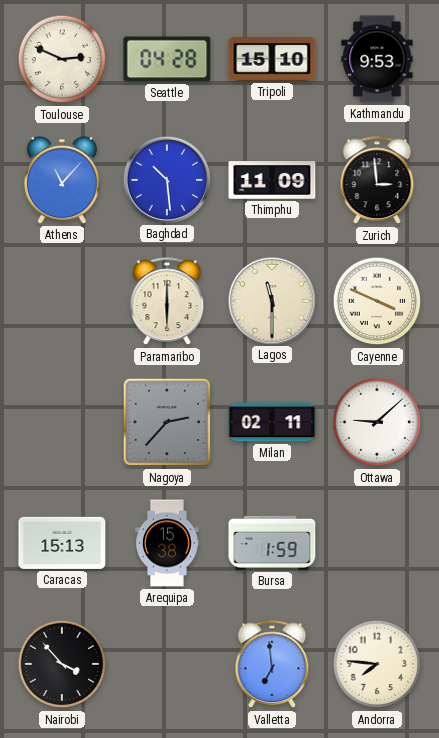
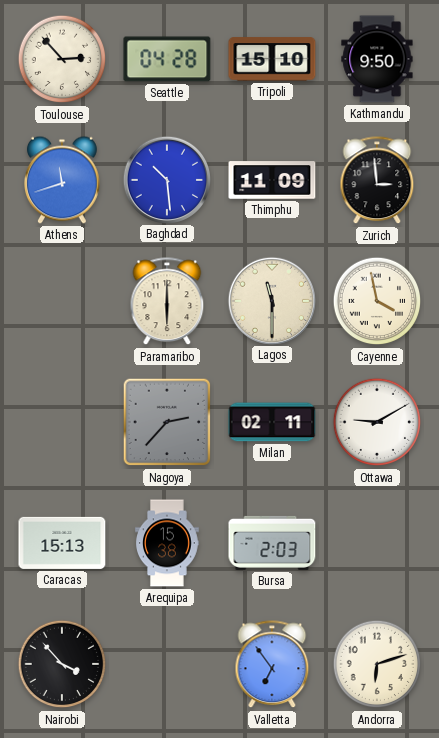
Toulouse: 2:49 -> 2:53 (62, 59)
Kathmandu: 9:53 -> 9:50 (377, 59)
Athens: 11:07 -> 11:42 (63, 180)
Cayenne: 3:49 -> 3:58 (377, 301)
Ottawa: 9:08 -> 9:10 (377, 422)
Bursa: 1:59 -> 2:03 (272, 543)
Valletta: 6:59 -> 6:54 (272, 665)
Andorra: 7:46 -> 6:12 (377, 664)
